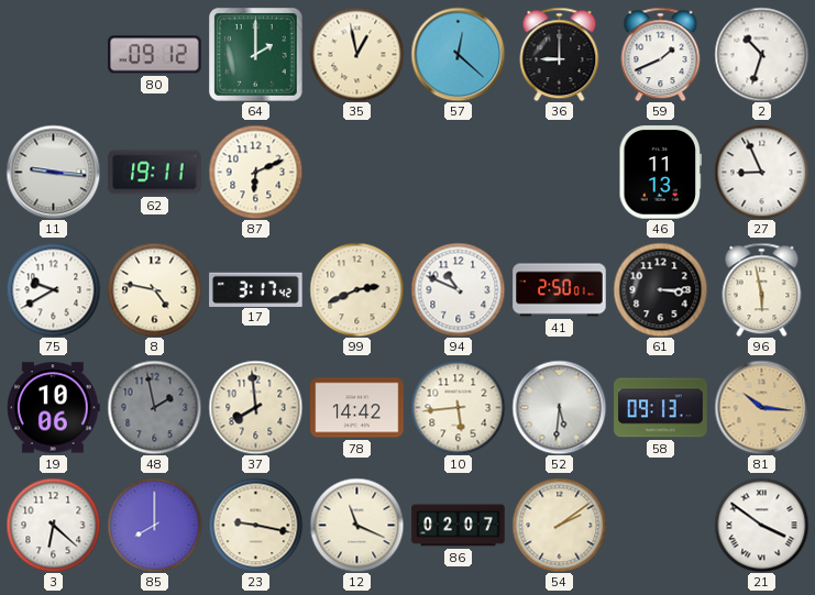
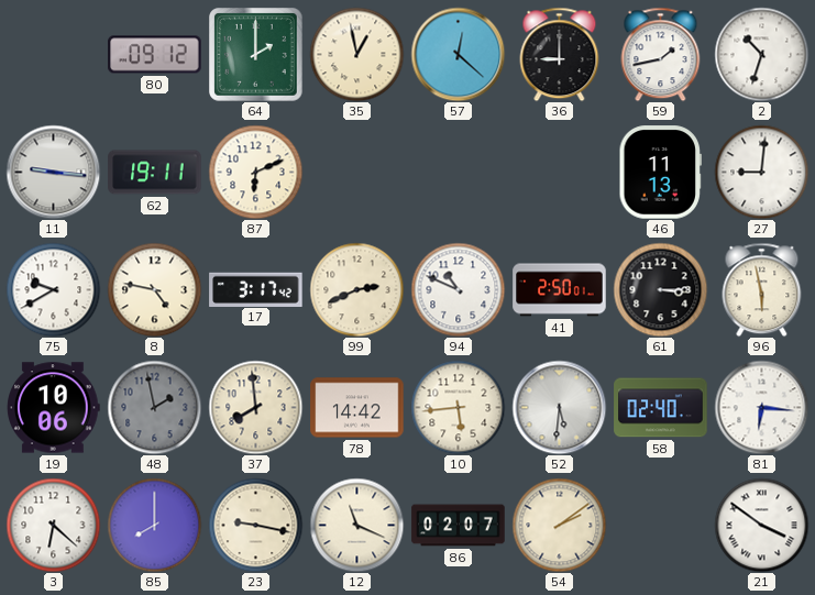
59: 1:41 -> 1:43 (661, 54)
27: 8:56 -> 9:01 (761, 172)
58: 09:13 -> 02:40 (661, 408)
81: 10:16 -> 6:16 (761, 407)
81 dial: champagne -> white (761, 407)
